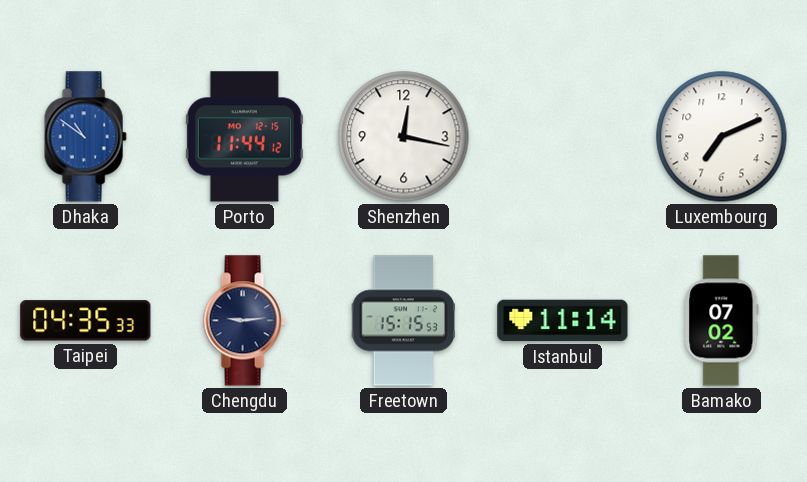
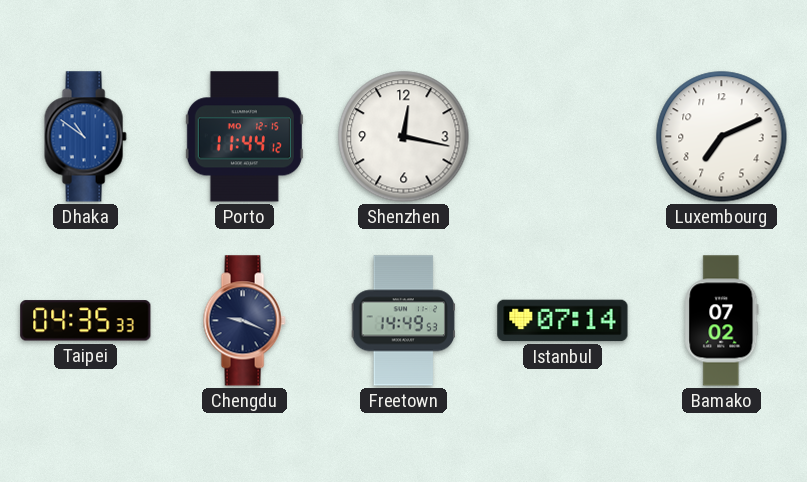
Chengdu: 9:14 -> 9:19 (244, 321)
Freetown: 15:15 -> 14:49 (403, 321)
Istanbul: 11:14 -> 07:14 (563, 321)
